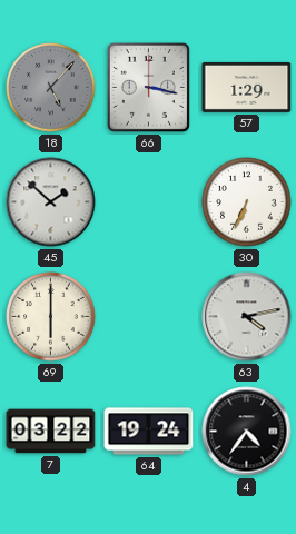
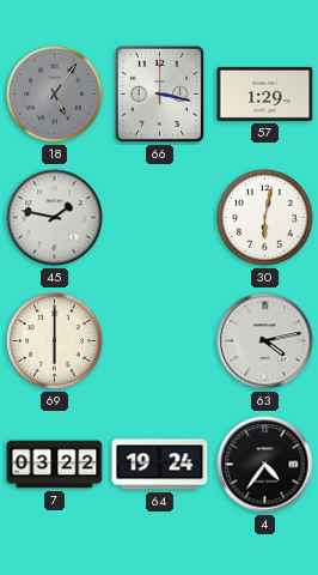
18: 5:07 -> 5:06 (55, 95)
45: 1:52 -> 1:47 (55, 218)
30: 6:34 -> 6:02 (265, 218)
